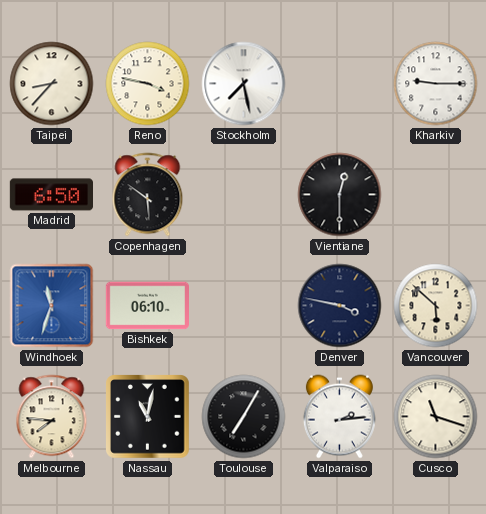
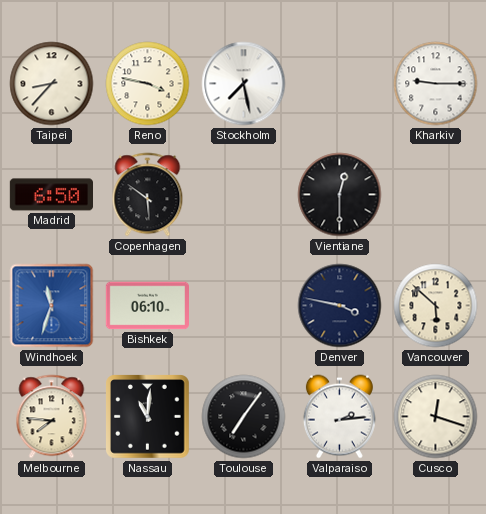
Nassau: 11:02 -> 11:01 (148, 417)
Toulouse: 7:05 -> 7:06 (244, 417)
Cusco: 11:18 -> 12:18 (436, 417)
